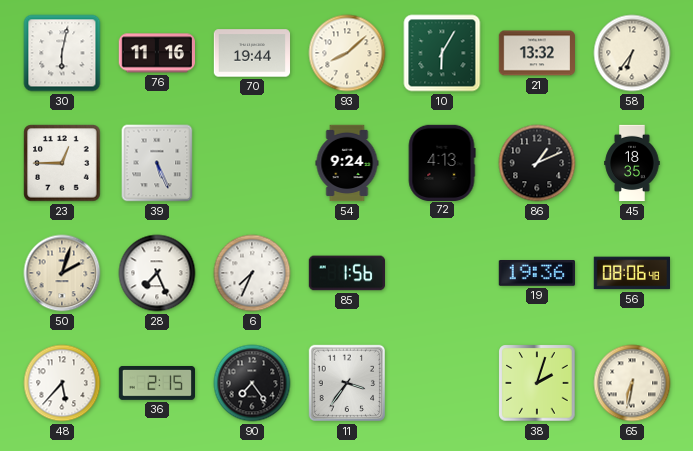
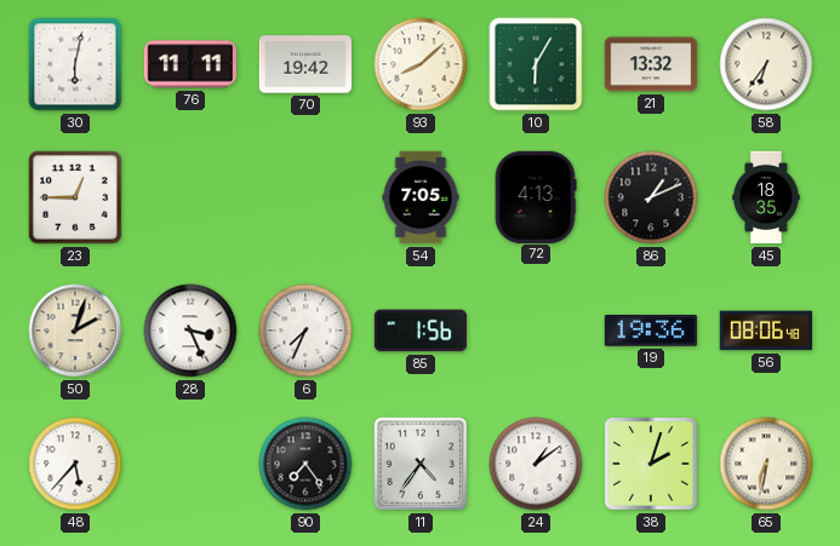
76: 11:16 -> 11:11 (189, 64)
70: 19:44 -> 19:42 (305, 64)
39: 5:26 -> none (157, 163)
54: 9:24 -> 7:05 (421, 197)
28: 7:26 -> 3:26 (190, 331)
36: 2:15 -> none (156, 384)
11: 3:36 -> 4:36 (421, 464)
24: none -> 1:09 (536, 464)
